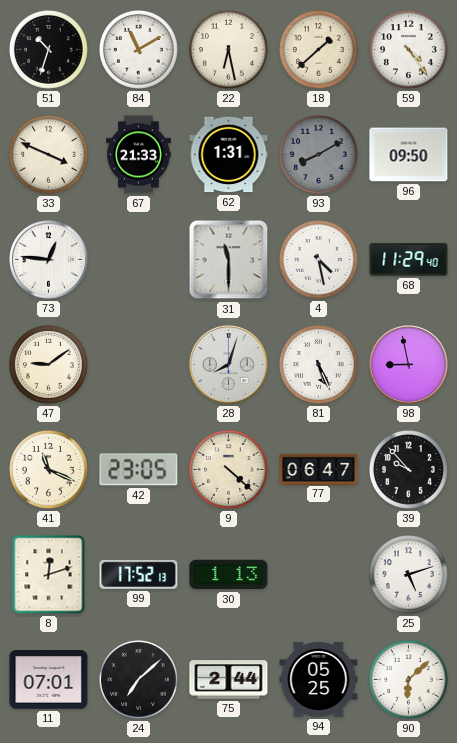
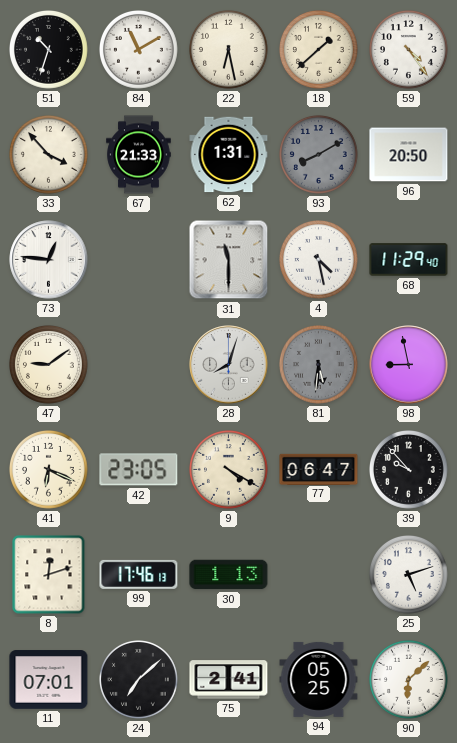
33: 3:49 -> 3:53 (49, 155)
96: 09:50 -> 20:50 (409, 155)
81: 5:26 -> 5:31 (319, 365)
81 dial: white -> grey (319, 365)
41: 11:19 -> 6:19 (49, 470)
9: 4:22 -> 4:20 (229, 470)
99: 17:52 -> 17:46 (139, 574)
75: 2:44 -> 2:41 (229, 680)
